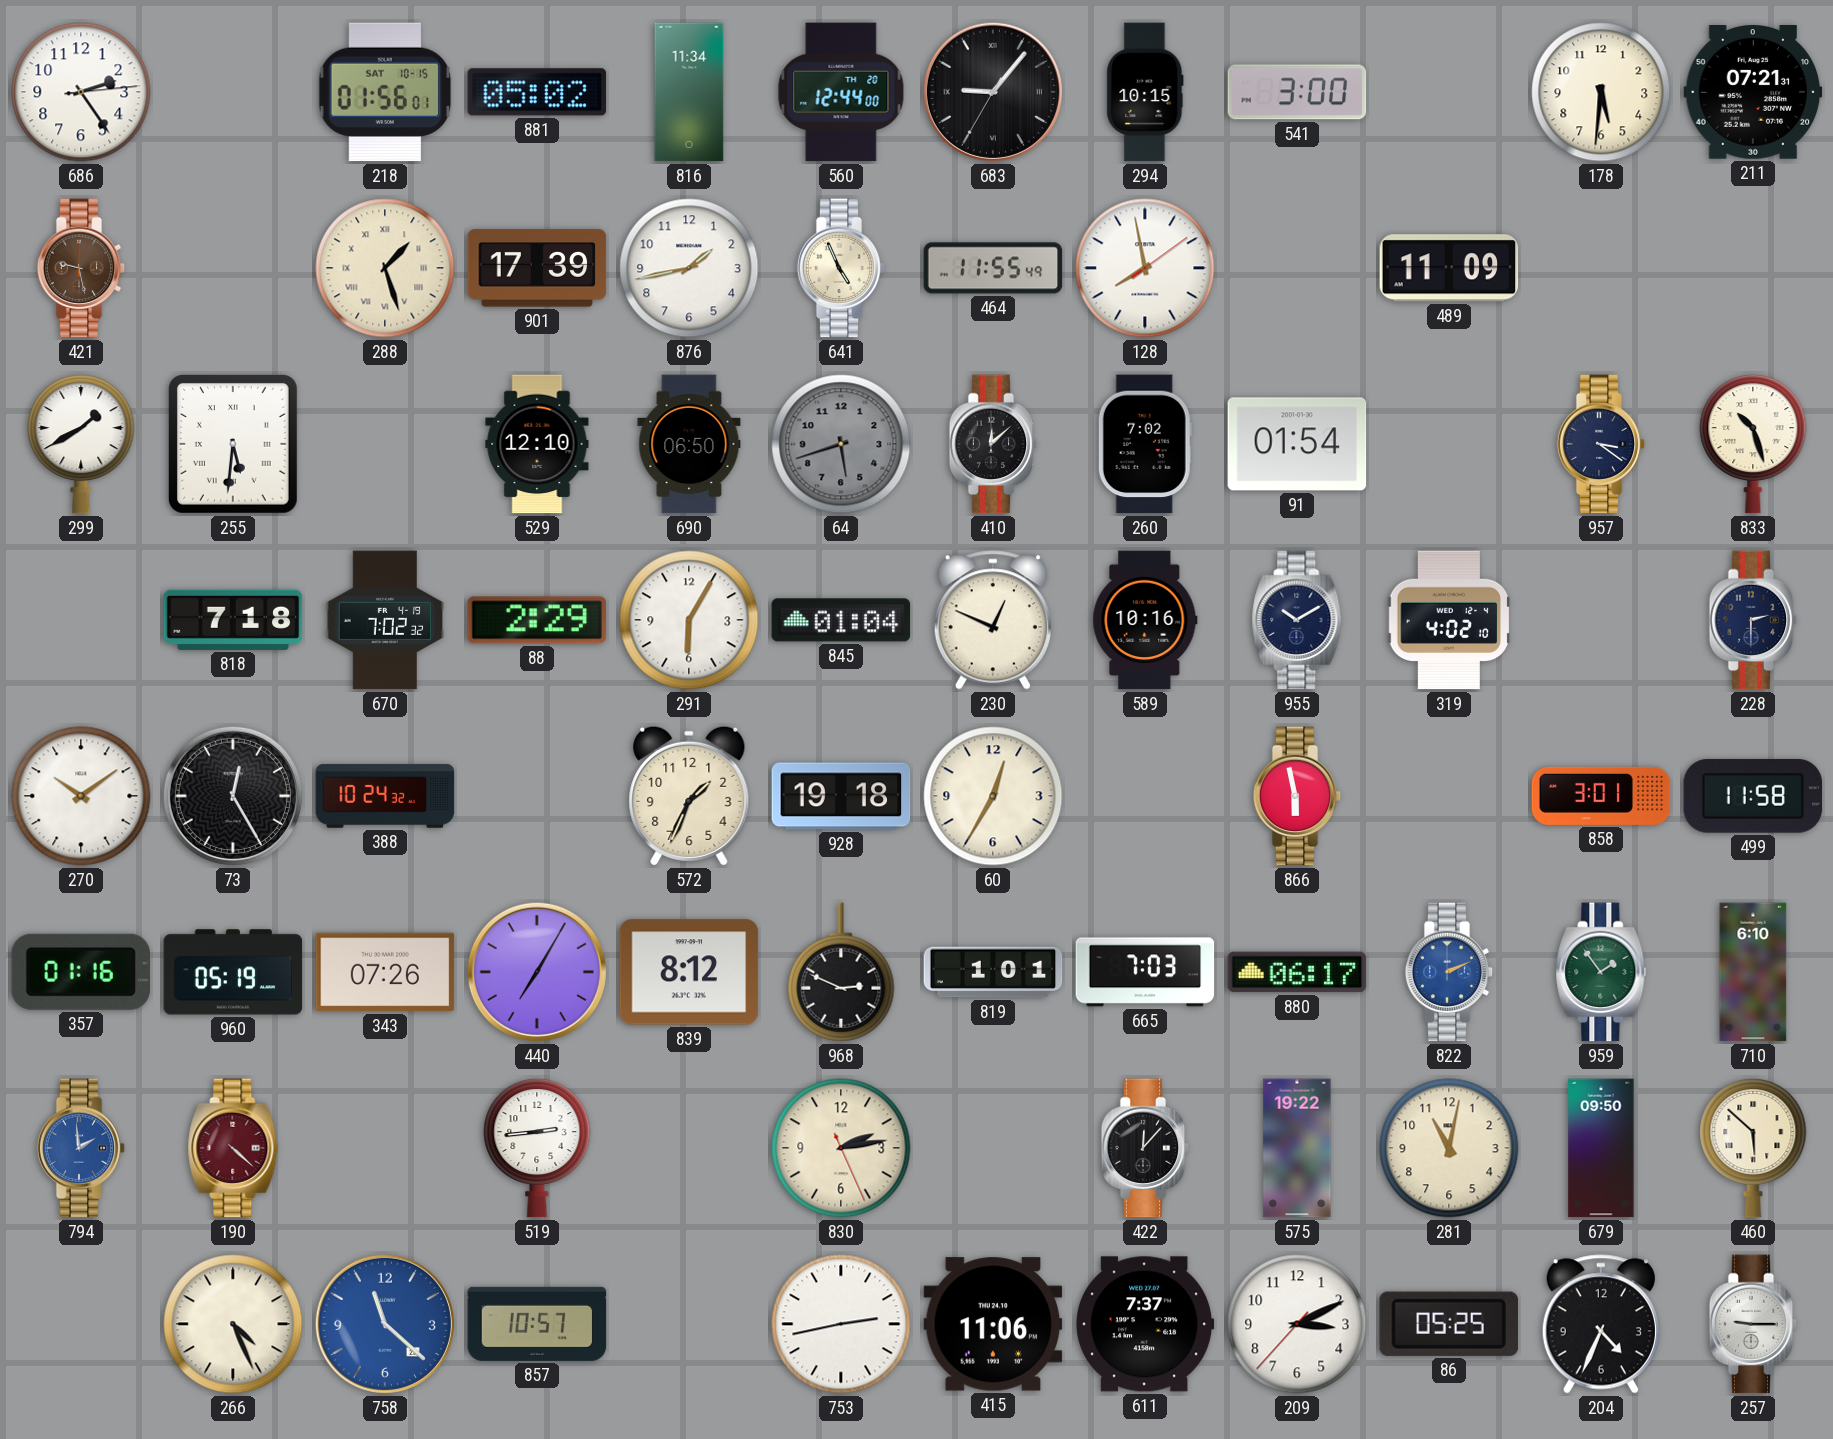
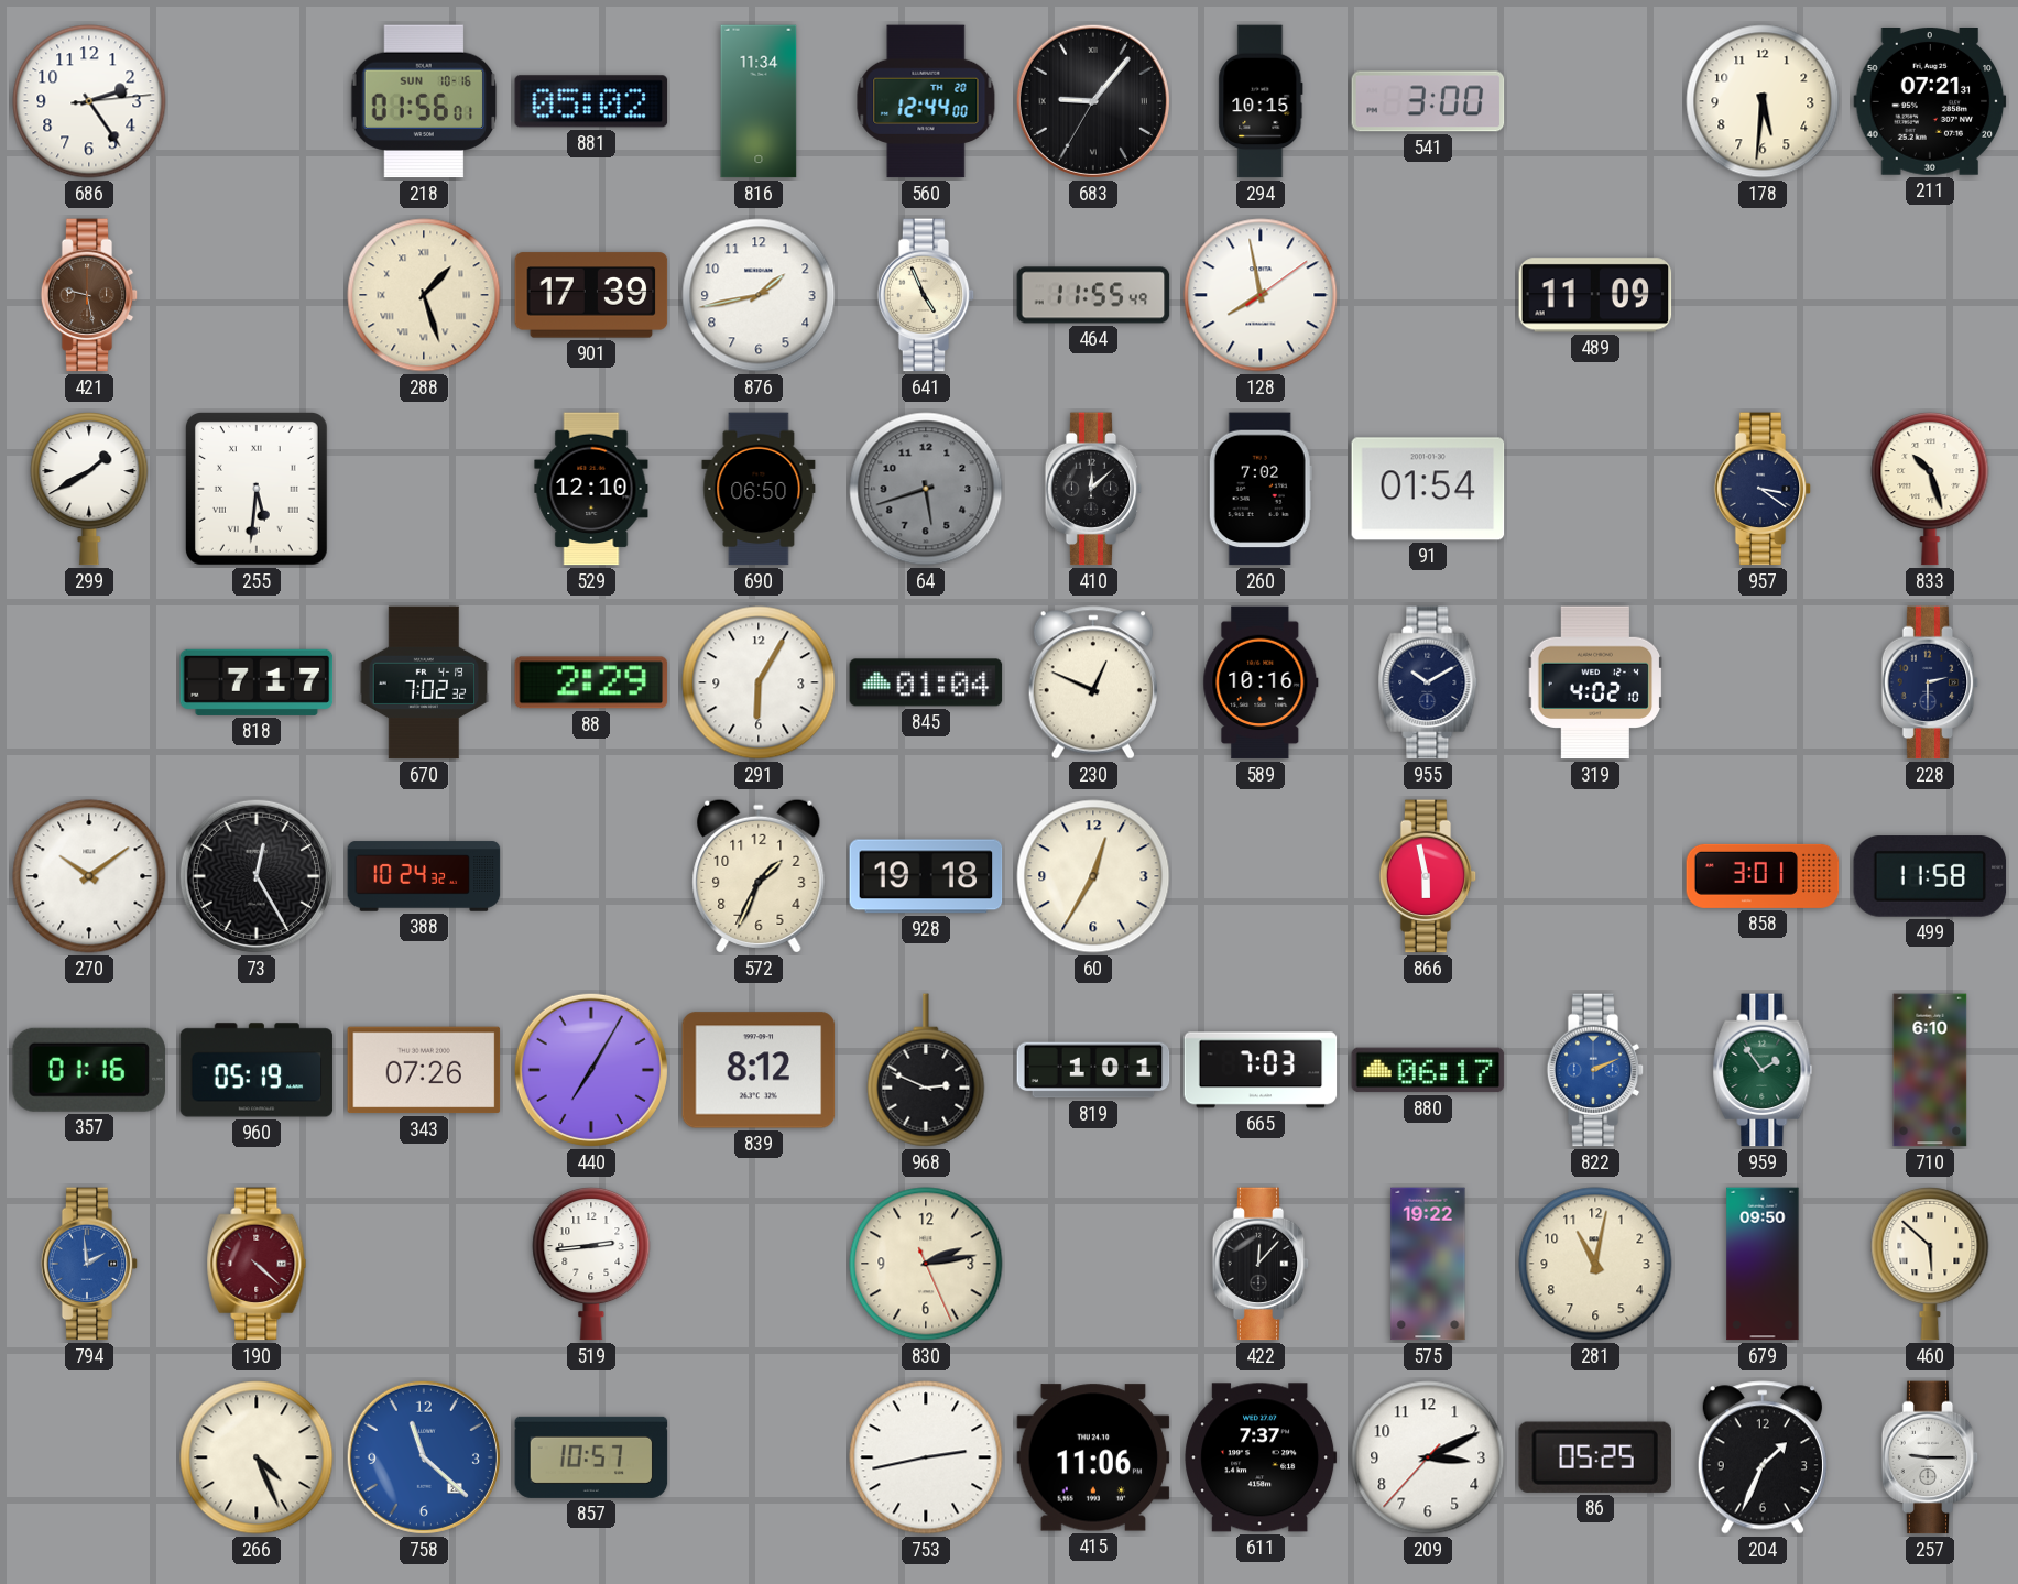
218 date: SAT 10-15 -> SUN 10-16 (424, 101)
818: 7:18 -> 7:17 (257, 682)
204: 4:34 -> 1:34 (1763, 1457)
